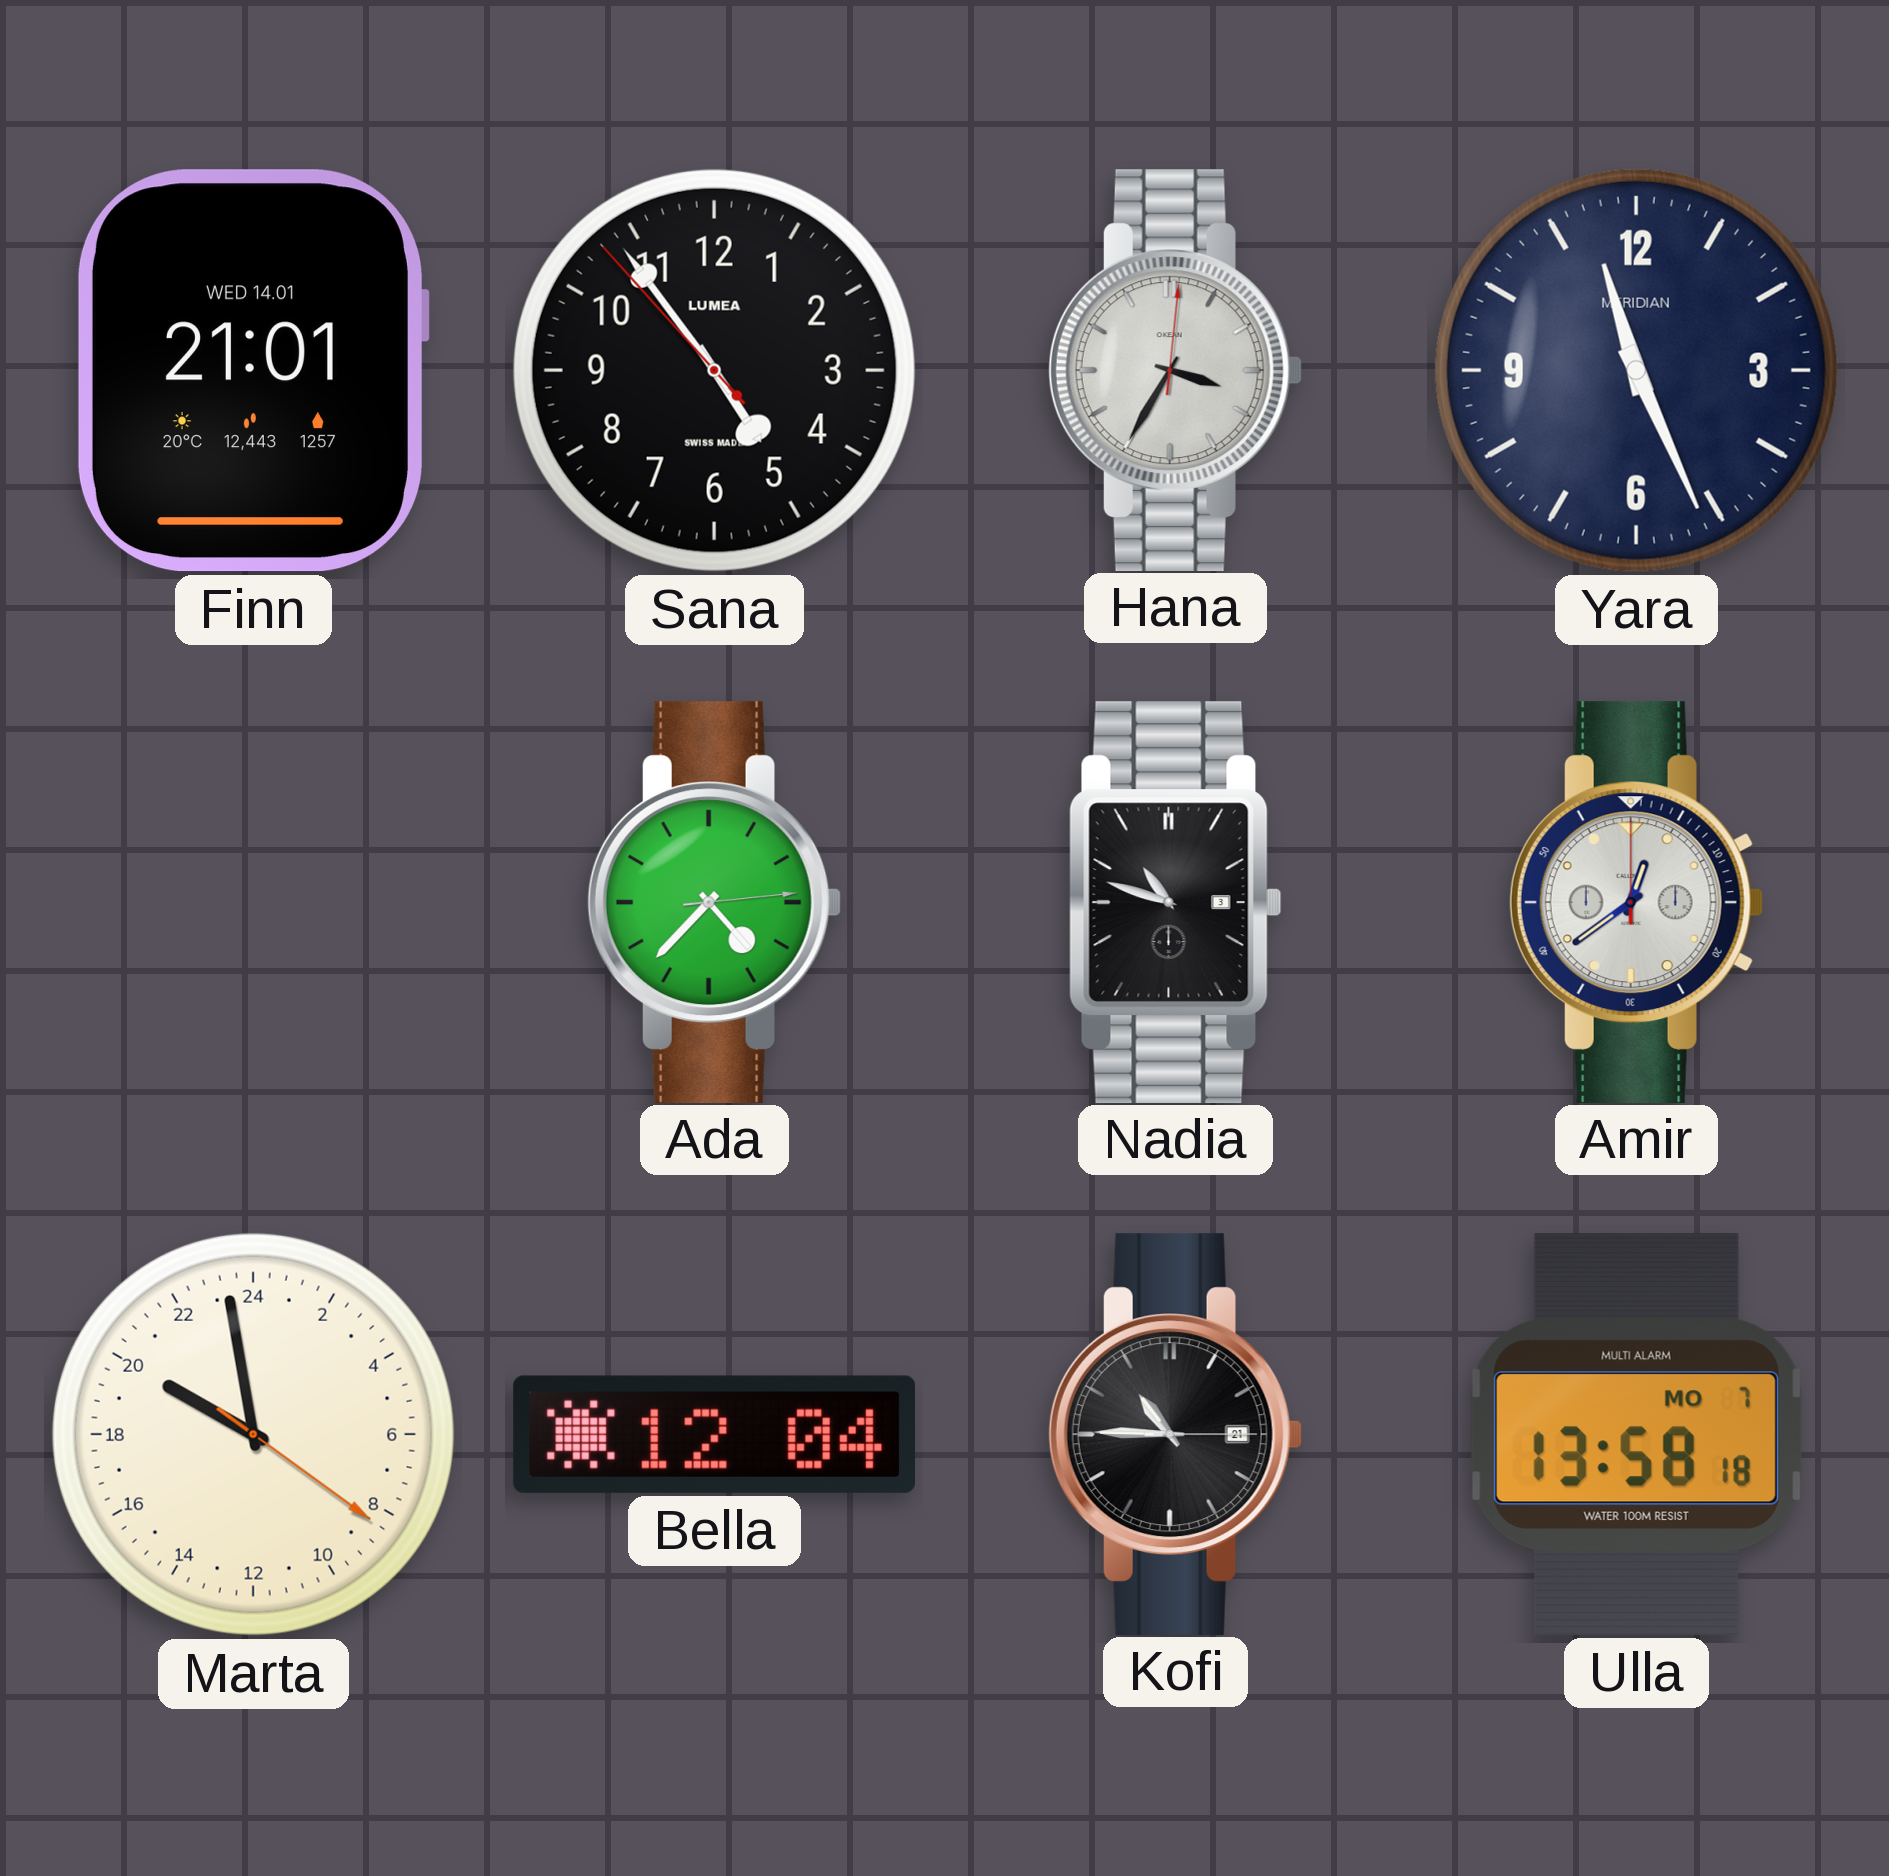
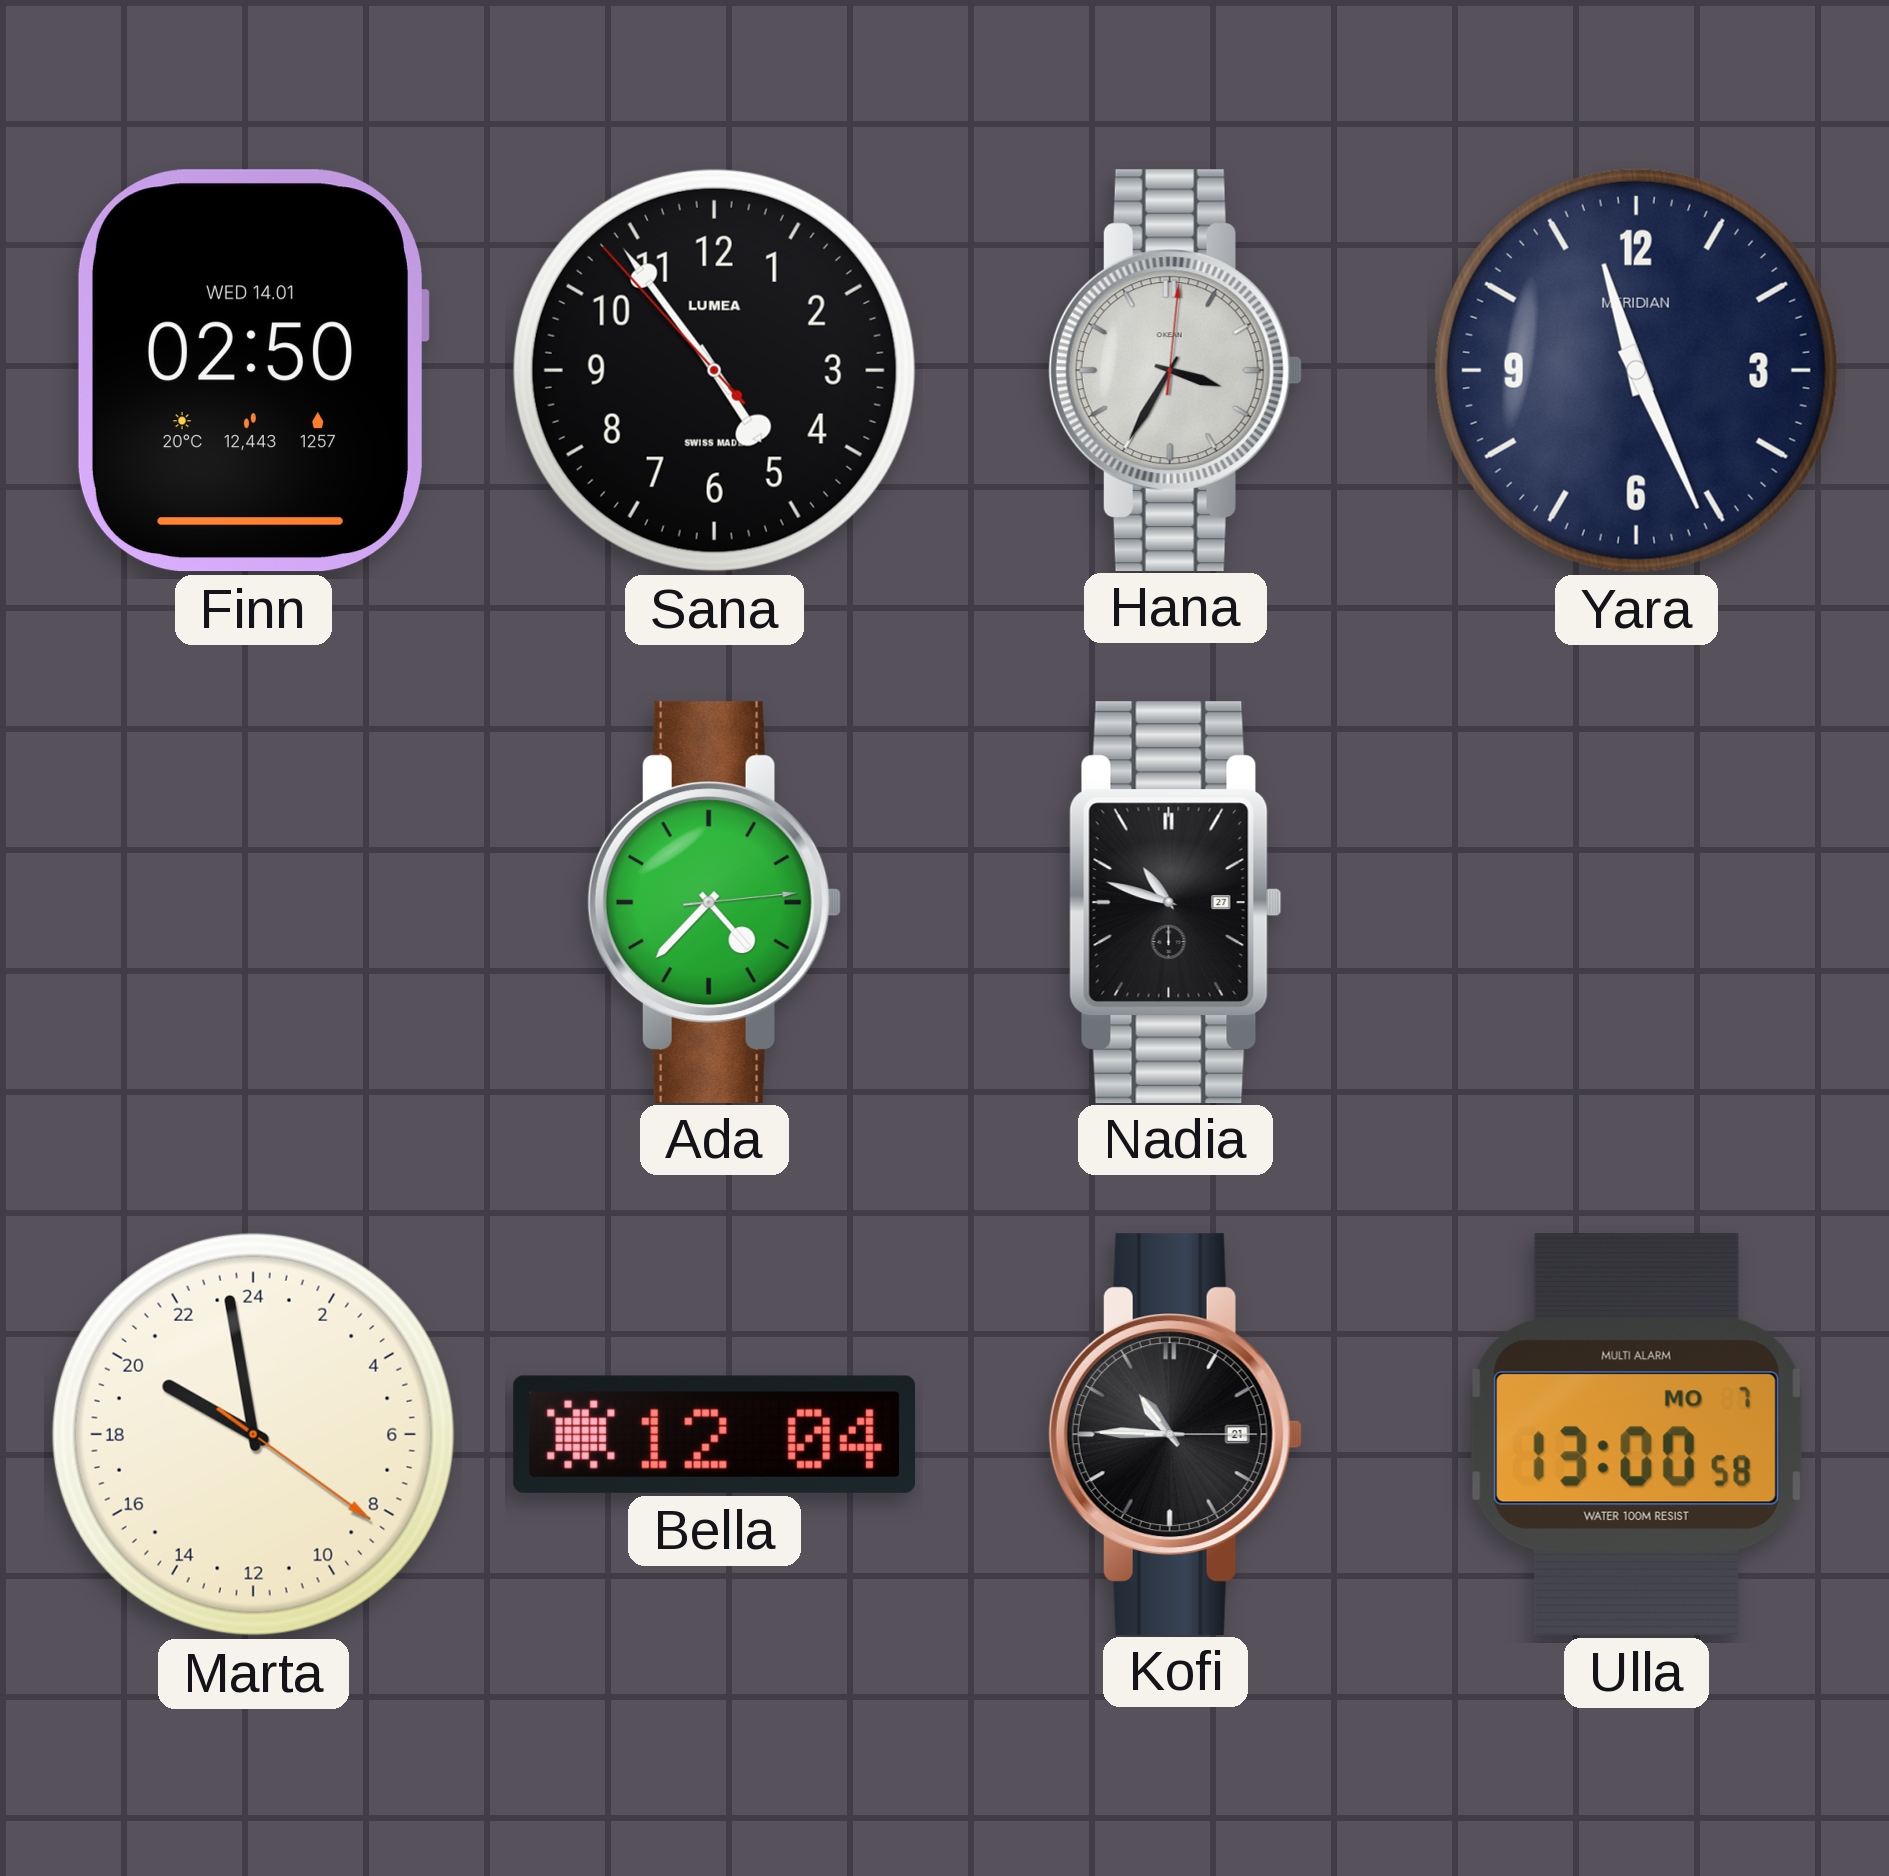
Finn: 21:01 -> 02:50 (253, 371)
Nadia date: 3 -> 27 (1176, 902)
Amir: 12:39 -> none (1636, 902)
Ulla: 13:58 -> 13:00 (1636, 1434)
